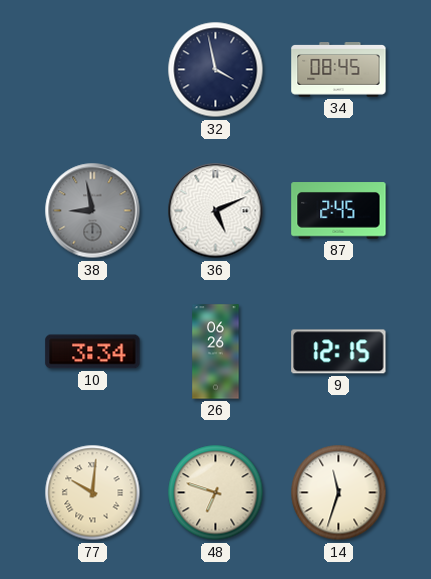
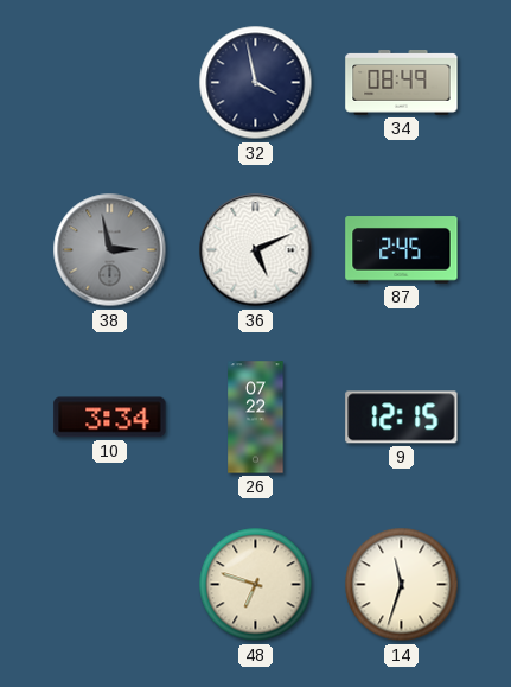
34: 08:45 -> 08:49 (402, 83)
38: 8:58 -> 2:58 (110, 250)
26: 06:26 -> 07:22 (256, 418)
77: 10:01 -> none (93, 493)
